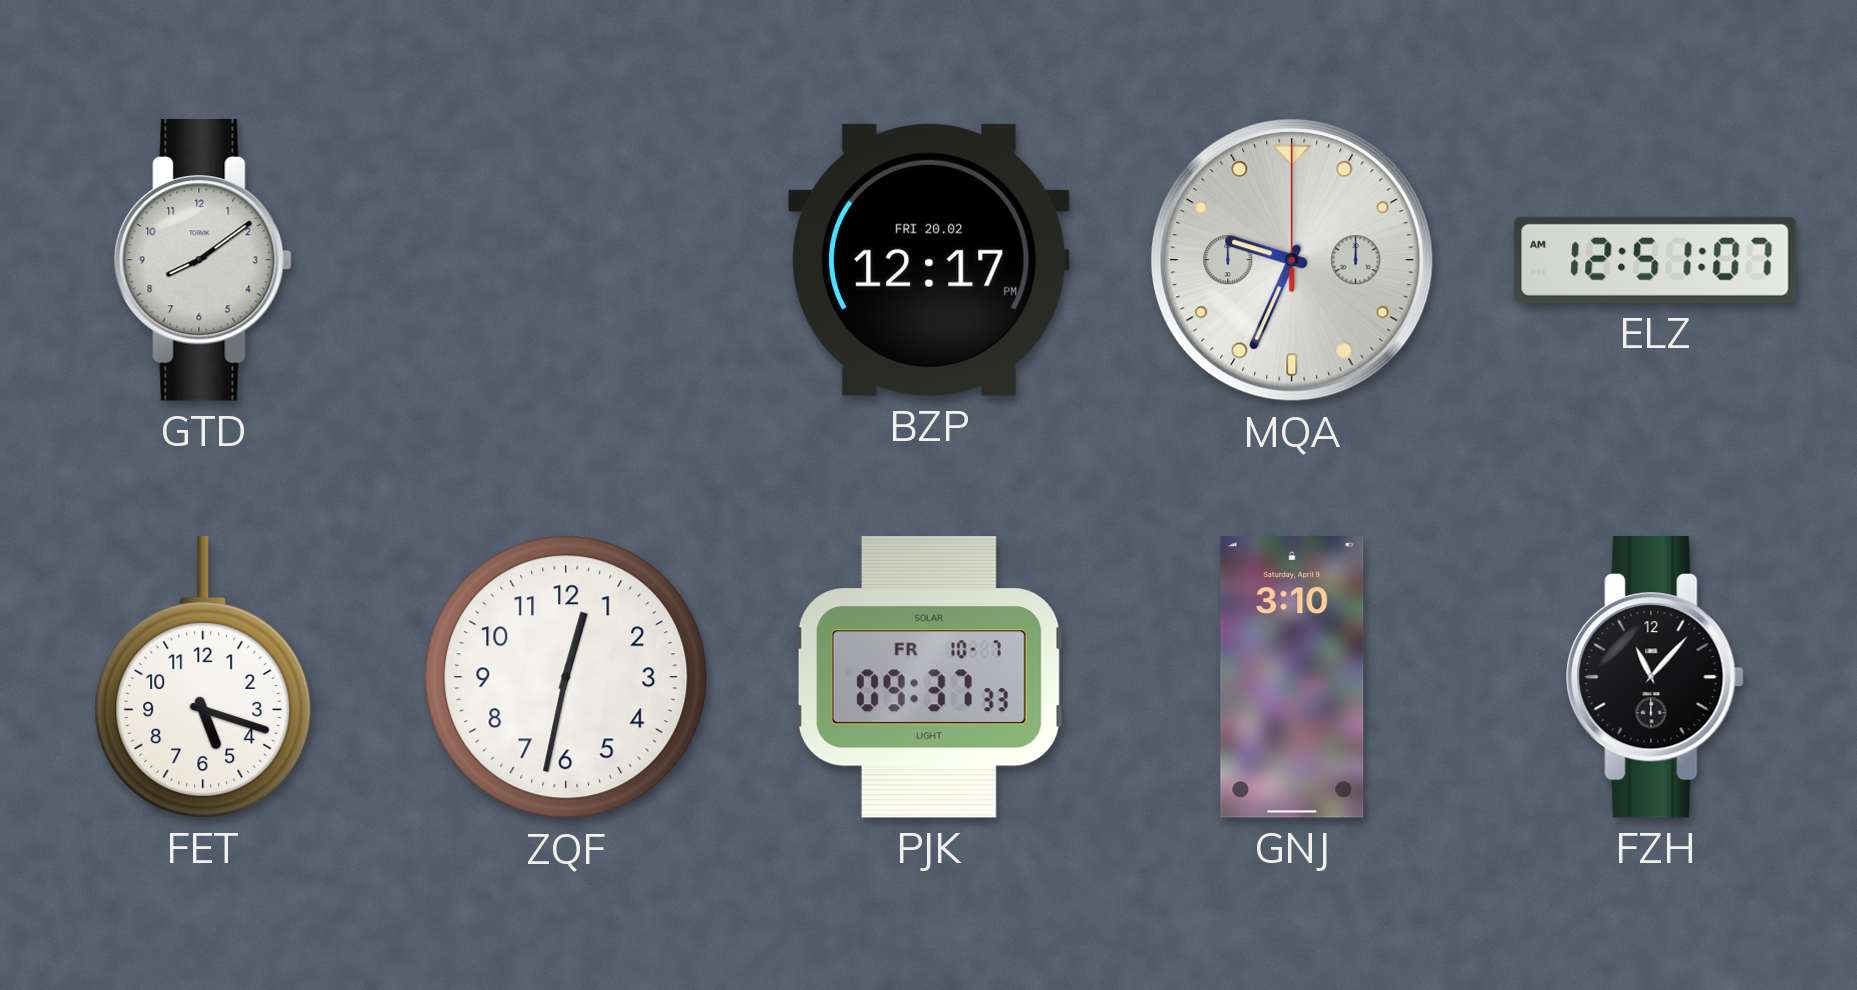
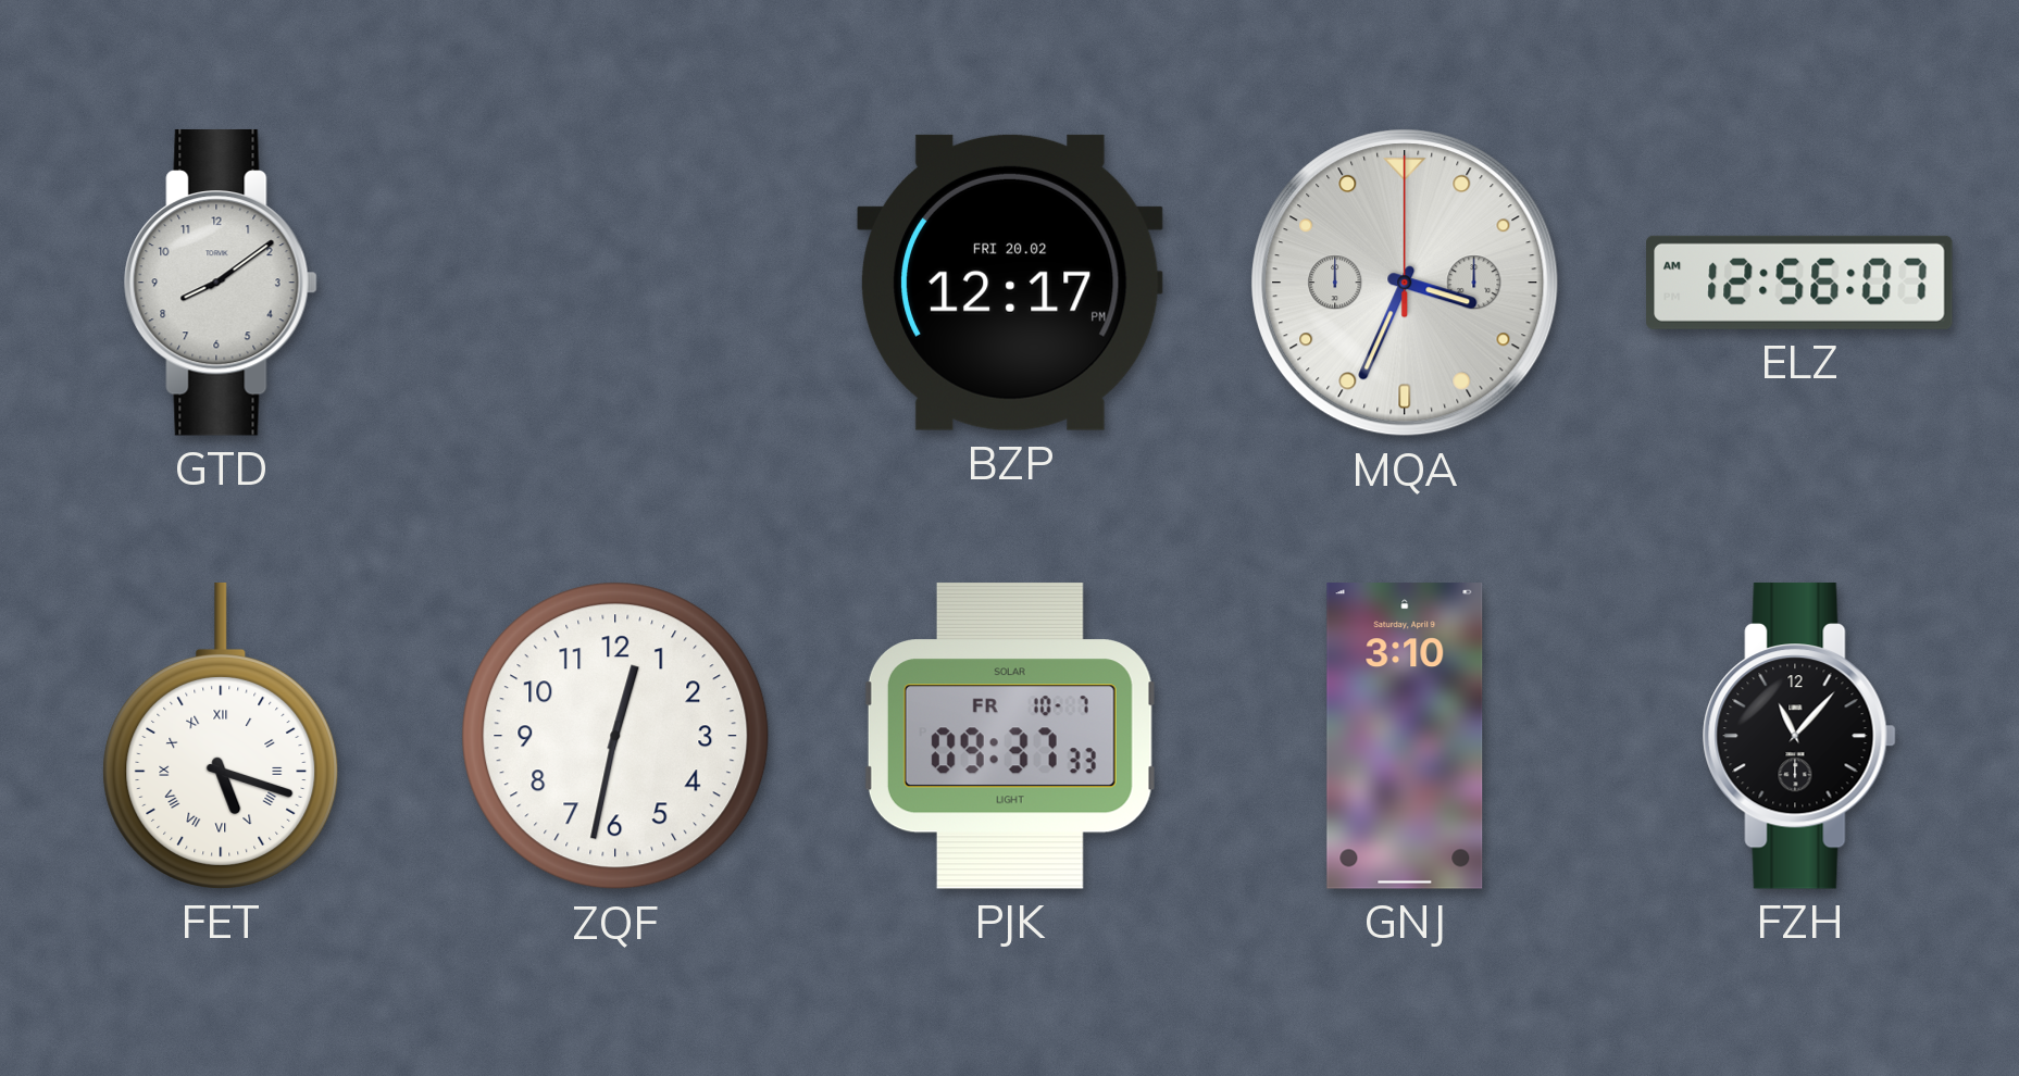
MQA: 9:34 -> 3:34 (1405, 283)
ELZ: 12:51 -> 12:56 (1800, 283)
FET numerals: Arabic -> Roman (221, 736)
